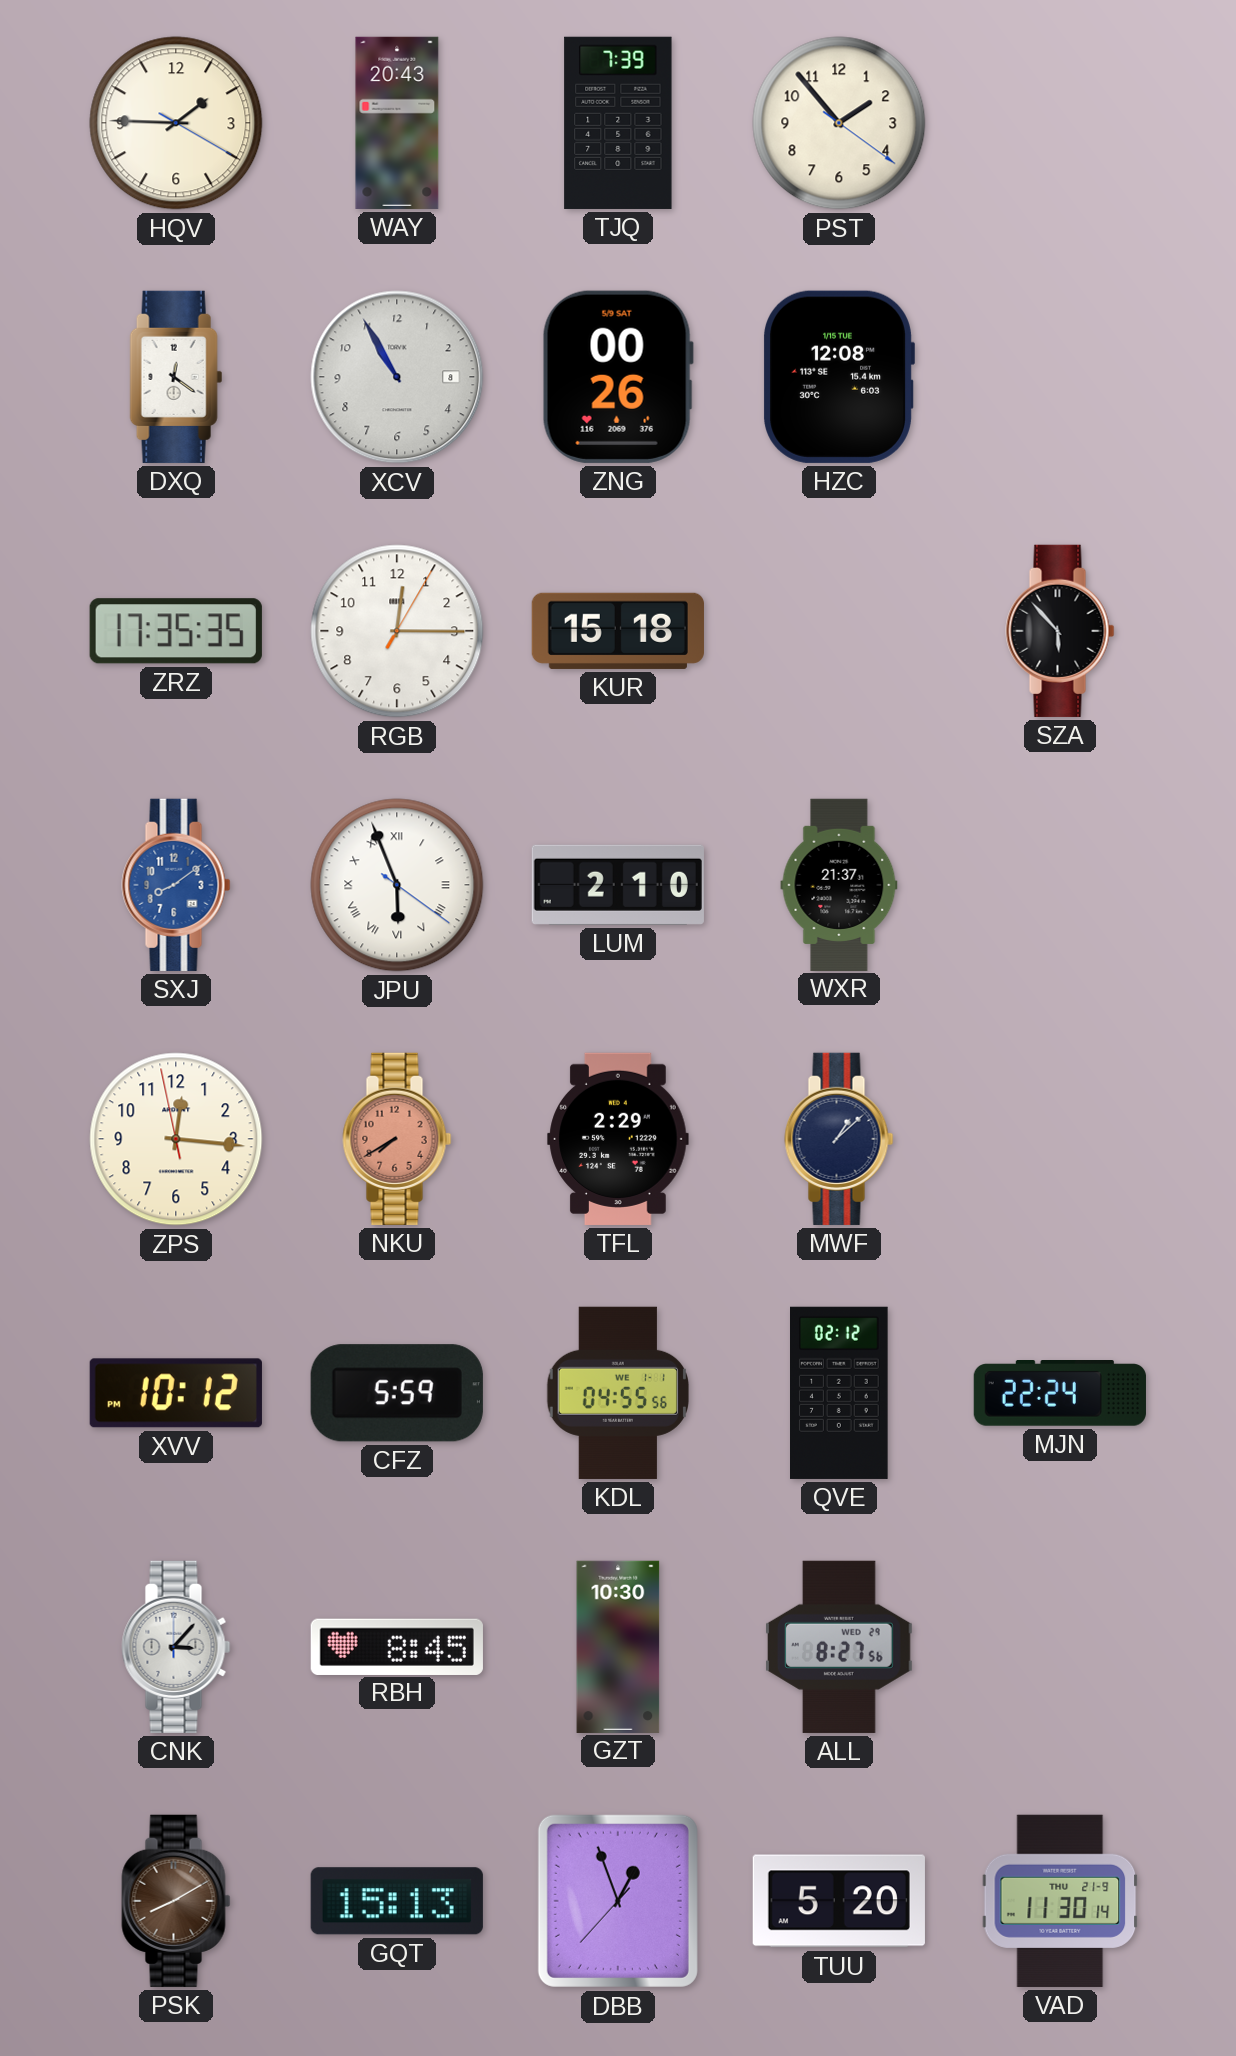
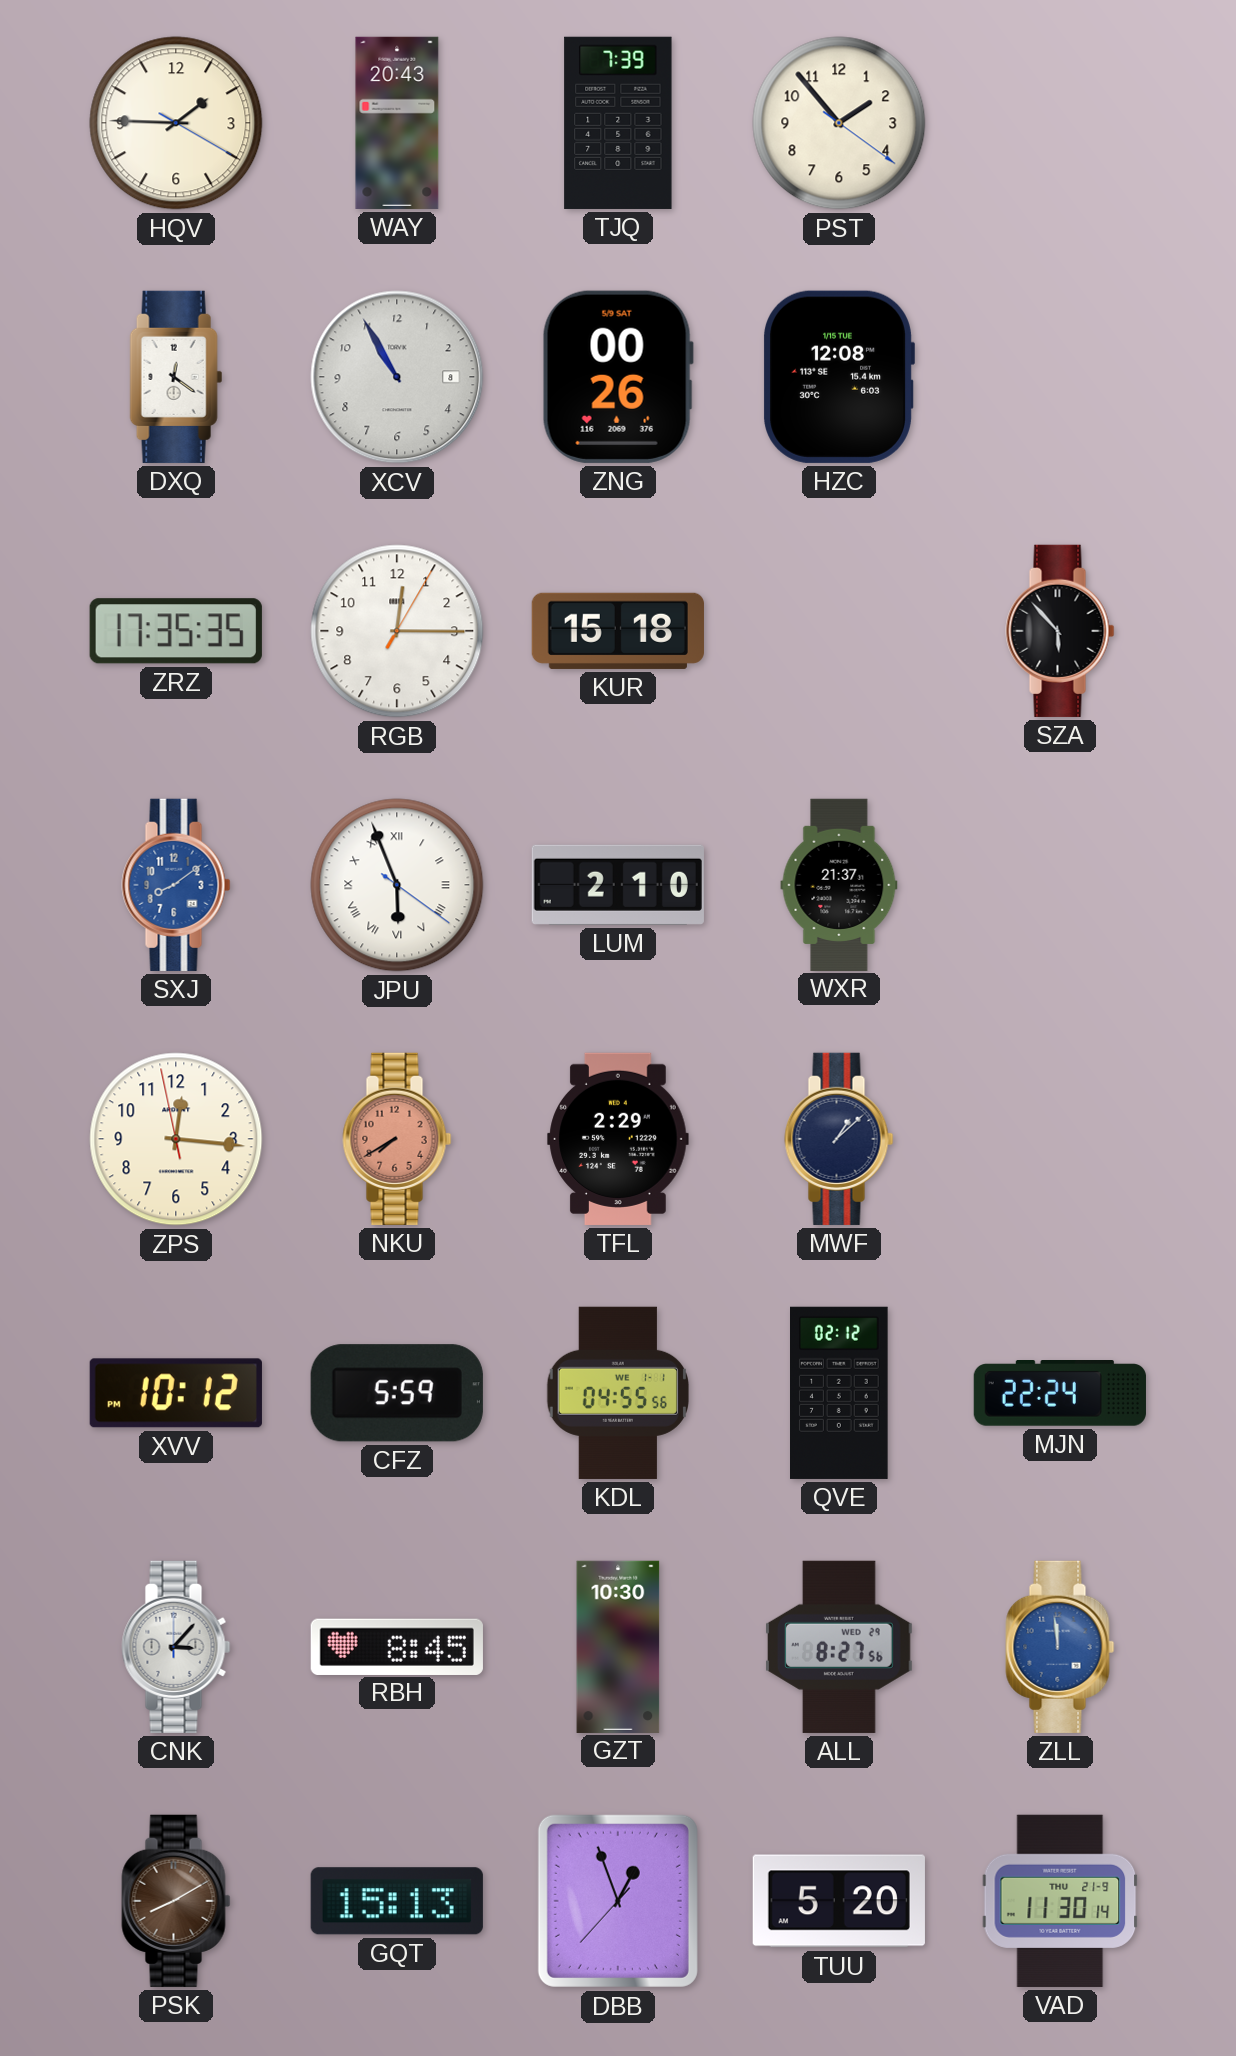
ZLL: none -> 11:59 (1060, 1647)
